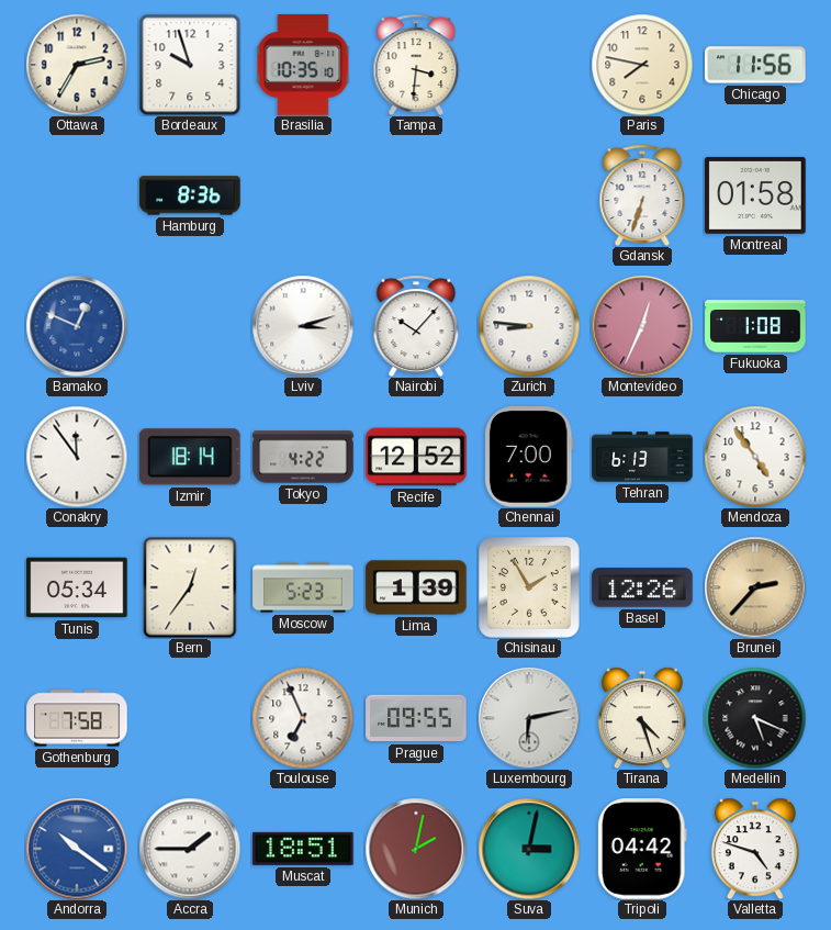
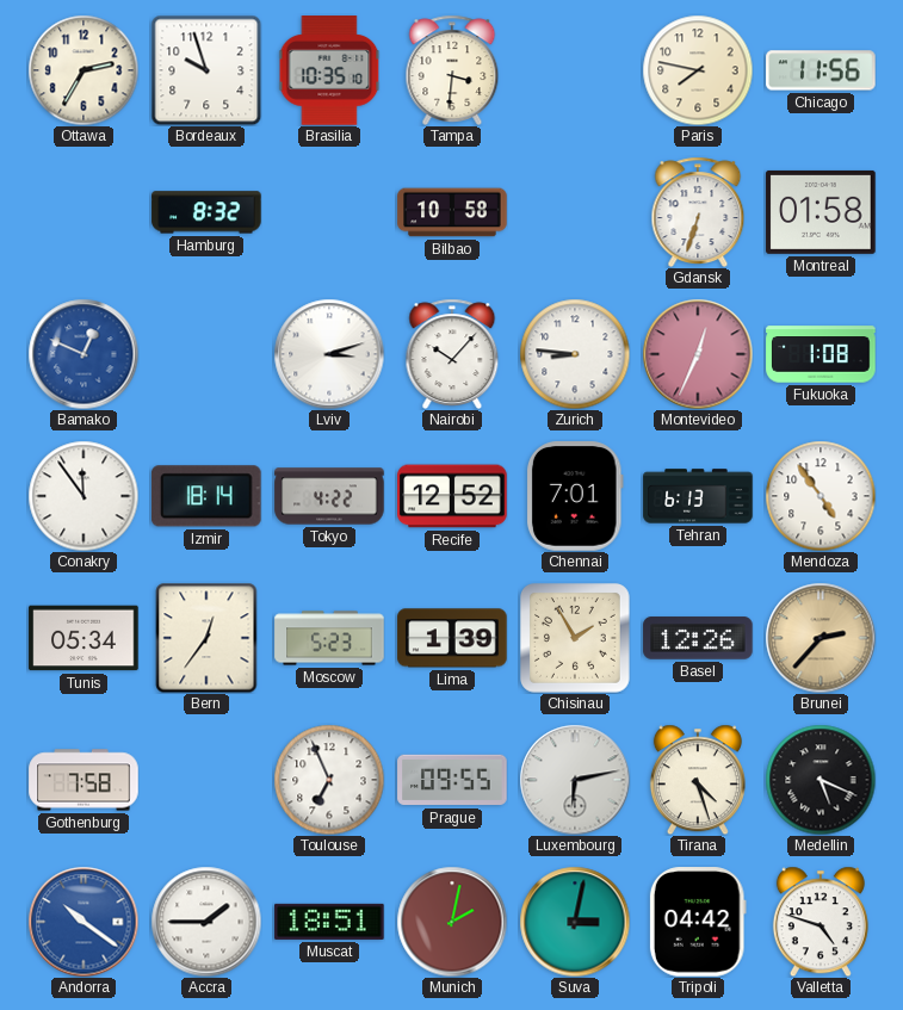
Hamburg: 8:36 -> 8:32 (206, 212)
Bilbao: none -> 10:58 (452, 212)
Chennai: 7:00 -> 7:01 (575, 496)
